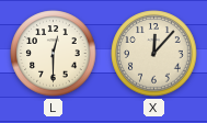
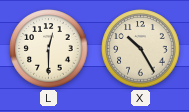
X: 12:07 -> 10:25 (141, 49)
